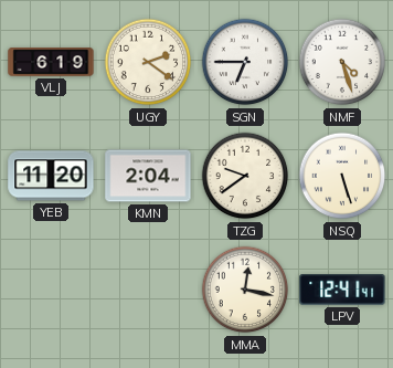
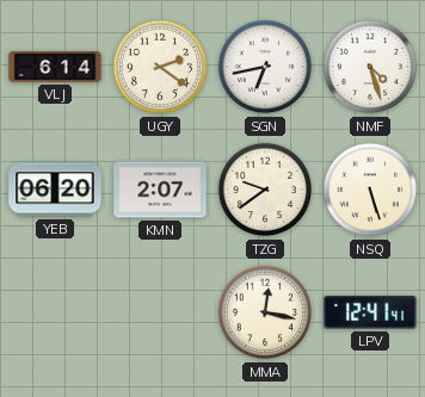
VLJ: 6:19 -> 6:14 (55, 67)
SGN: 6:45 -> 6:43 (265, 67)
YEB: 11:20 -> 06:20 (55, 190)
KMN: 2:04 -> 2:07 (160, 190)
